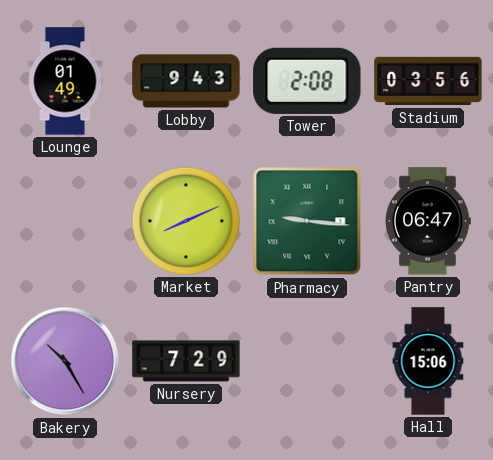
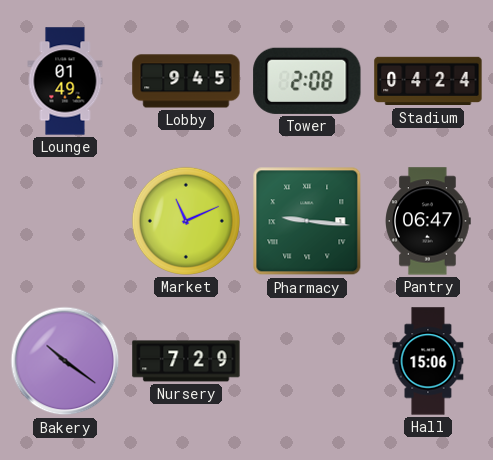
Lobby: 9:43 -> 9:45 (186, 81)
Stadium: 03:56 -> 04:24 (428, 81)
Market: 8:11 -> 11:11 (186, 221)
Bakery: 10:25 -> 10:21 (65, 361)
